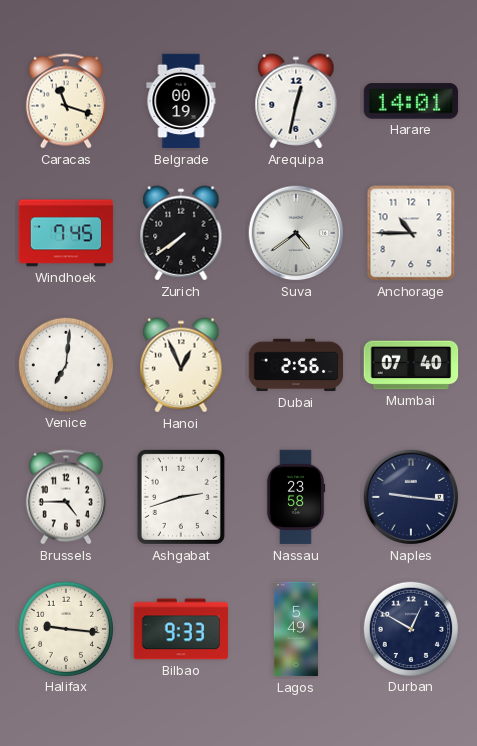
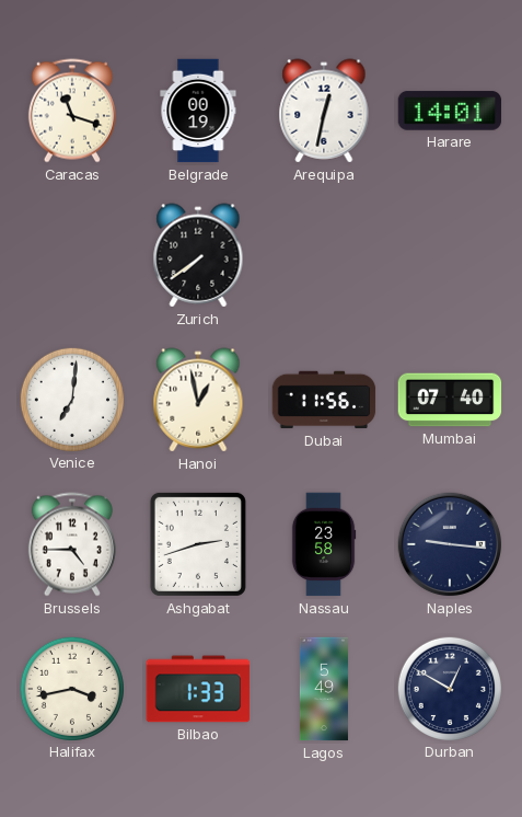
Windhoek: 7:45 -> none (66, 233)
Suva: 4:39 -> none (296, 233)
Anchorage: 10:45 -> none (411, 233)
Hanoi: 12:56 -> 12:58 (198, 400)
Dubai: 2:56 -> 11:56 (324, 400)
Halifax: 9:16 -> 3:43 (71, 688)
Bilbao: 9:33 -> 1:33 (198, 689)
